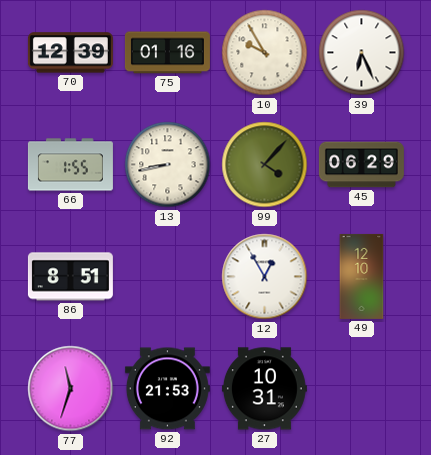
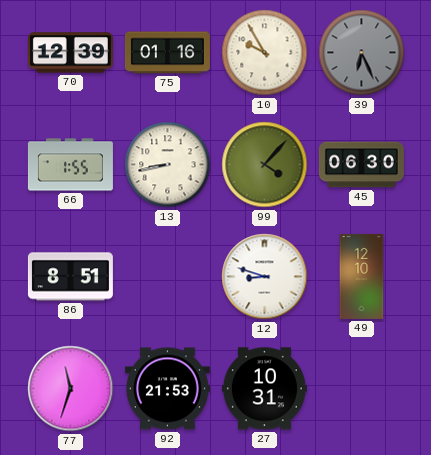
39 dial: white -> grey (362, 53)
45: 06:29 -> 06:30 (361, 165)
12: 12:55 -> 8:48 (265, 277)
